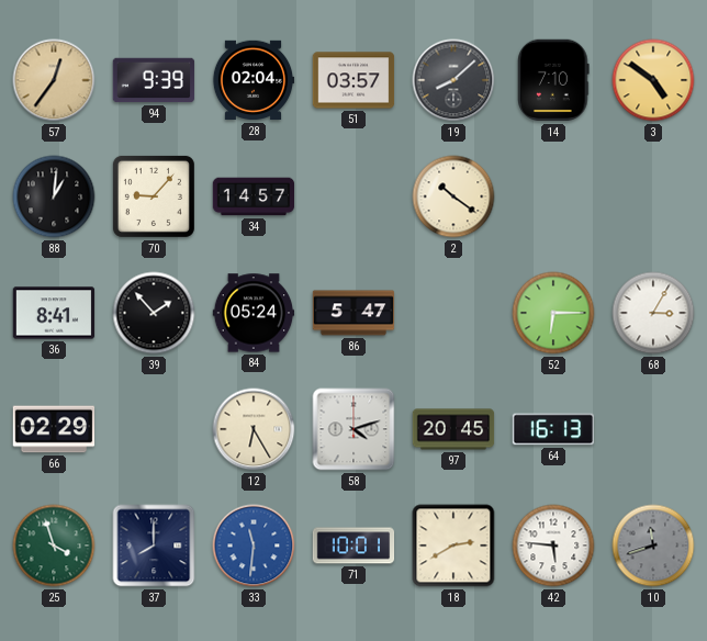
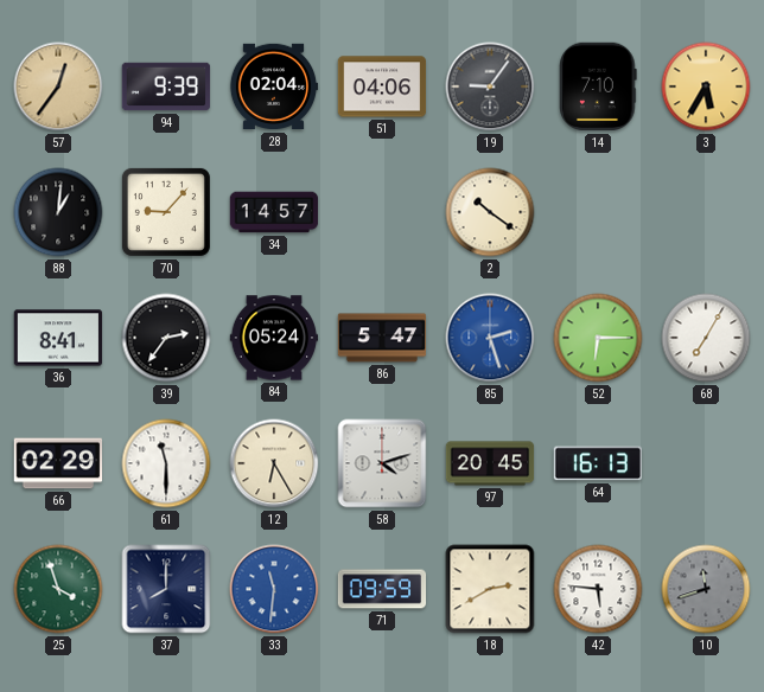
51: 03:57 -> 04:06 (382, 86)
19: 8:08 -> 9:06 (490, 86)
3: 4:51 -> 5:35 (706, 86)
39: 1:53 -> 2:36 (166, 338)
85: none -> 2:27 (490, 338)
68: 3:05 -> 7:05 (706, 338)
61: none -> 11:30 (166, 463)
71: 10:01 -> 09:59 (382, 589)
